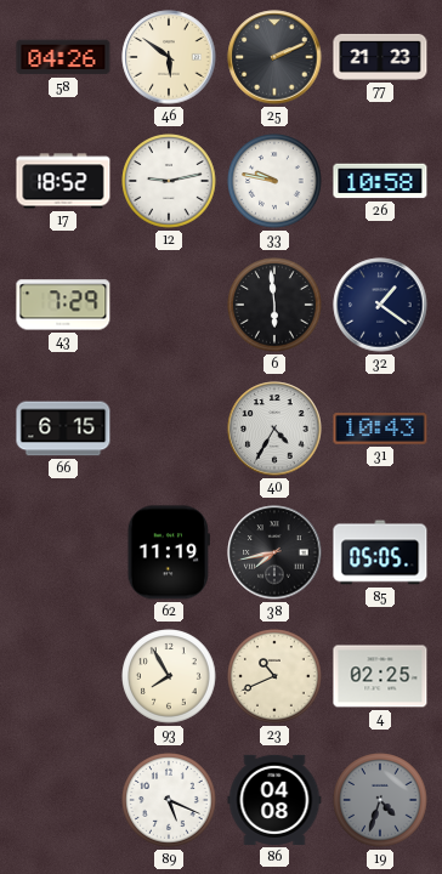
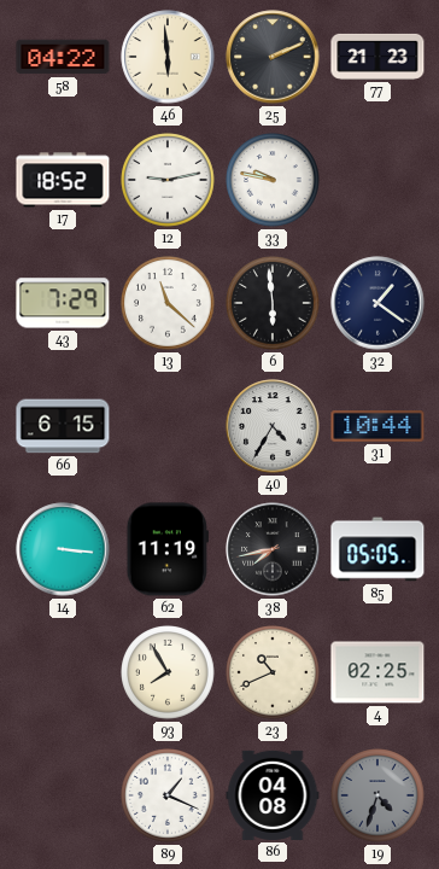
58: 04:26 -> 04:22 (63, 57)
46: 5:51 -> 5:59 (168, 57)
26: 10:58 -> none (380, 181)
13: none -> 11:22 (168, 303)
31: 10:43 -> 10:44 (377, 427)
14: none -> 3:16 (63, 549)
89: 5:19 -> 1:19 (168, 795)
